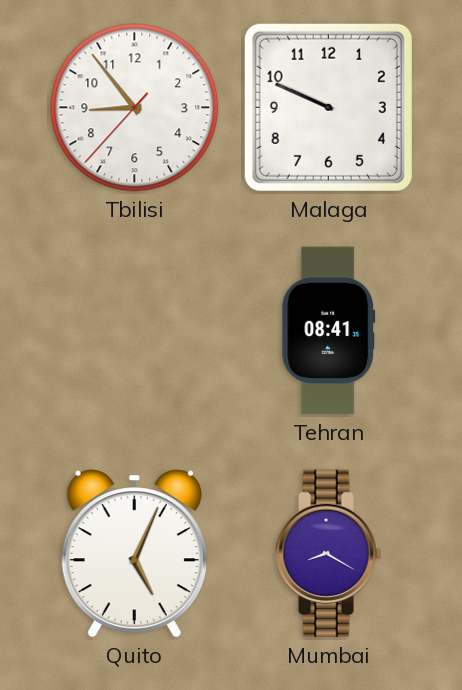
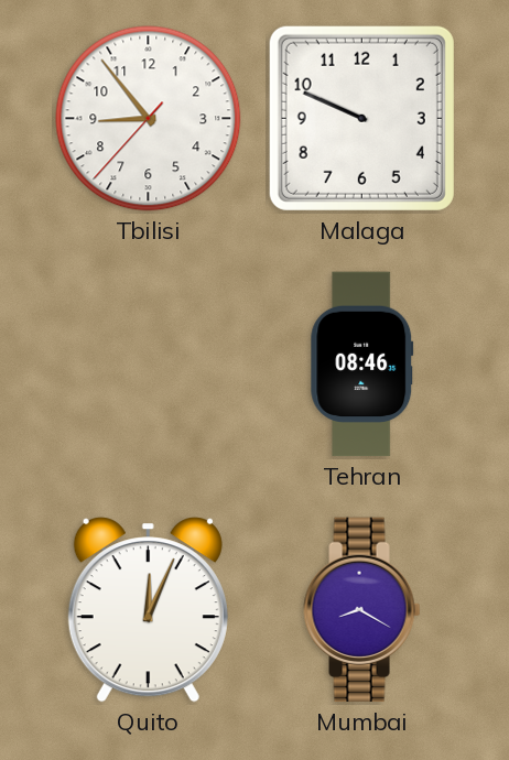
Tehran: 08:41 -> 08:46 (362, 365)
Quito: 5:04 -> 12:04 (148, 610)
